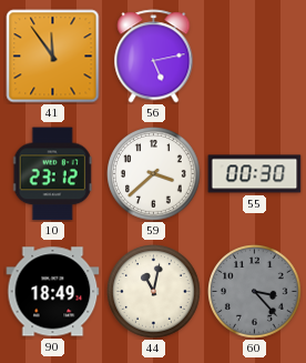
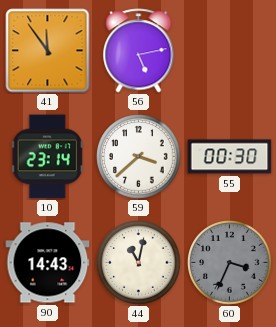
10: 23:12 -> 23:14 (47, 157)
90: 18:49 -> 14:43 (48, 263)
60: 3:23 -> 3:34 (230, 263)
